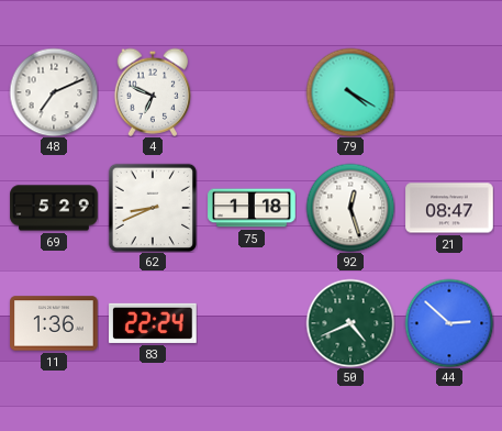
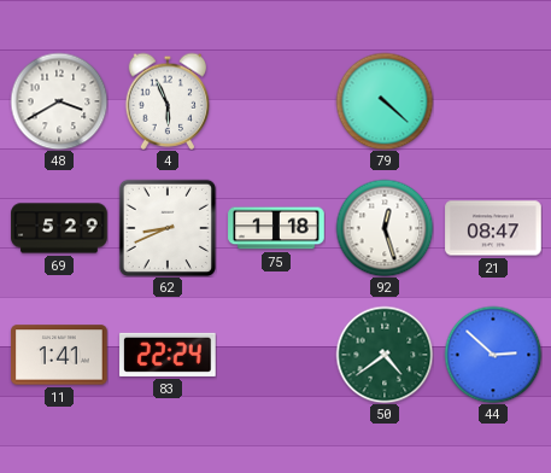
48: 7:11 -> 3:40 (59, 101)
4: 6:49 -> 5:56 (168, 101)
79: 4:20 -> 4:22 (385, 101)
11: 1:36 -> 1:41 (59, 355)
50: 4:41 -> 4:39 (385, 355)
